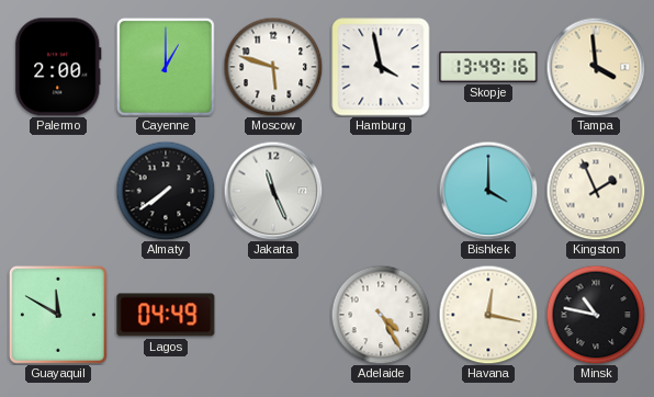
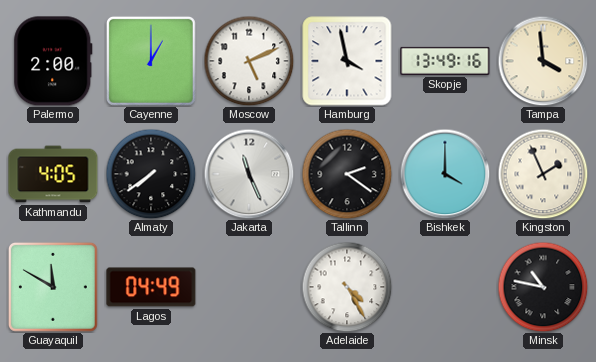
Moscow: 5:48 -> 5:11 (249, 61)
Kathmandu: none -> 4:05 (53, 174)
Tallinn: none -> 2:21 (347, 174)
Havana: 12:17 -> none (488, 315)
